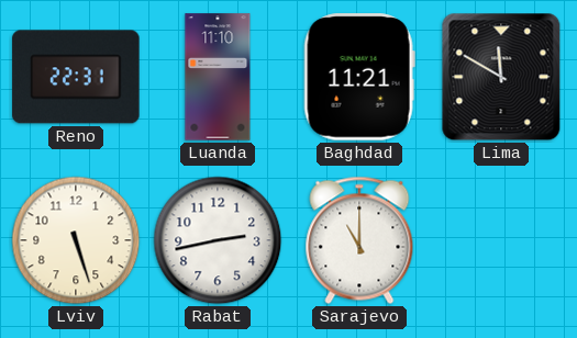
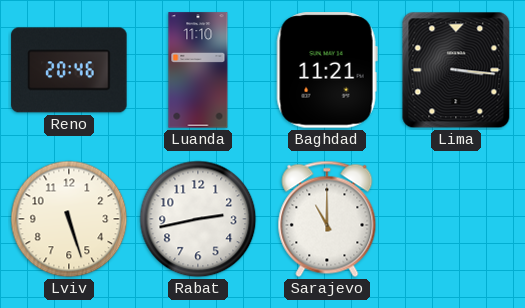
Reno: 22:31 -> 20:46 (69, 70)
Lima: 11:50 -> 3:16 (456, 70)
